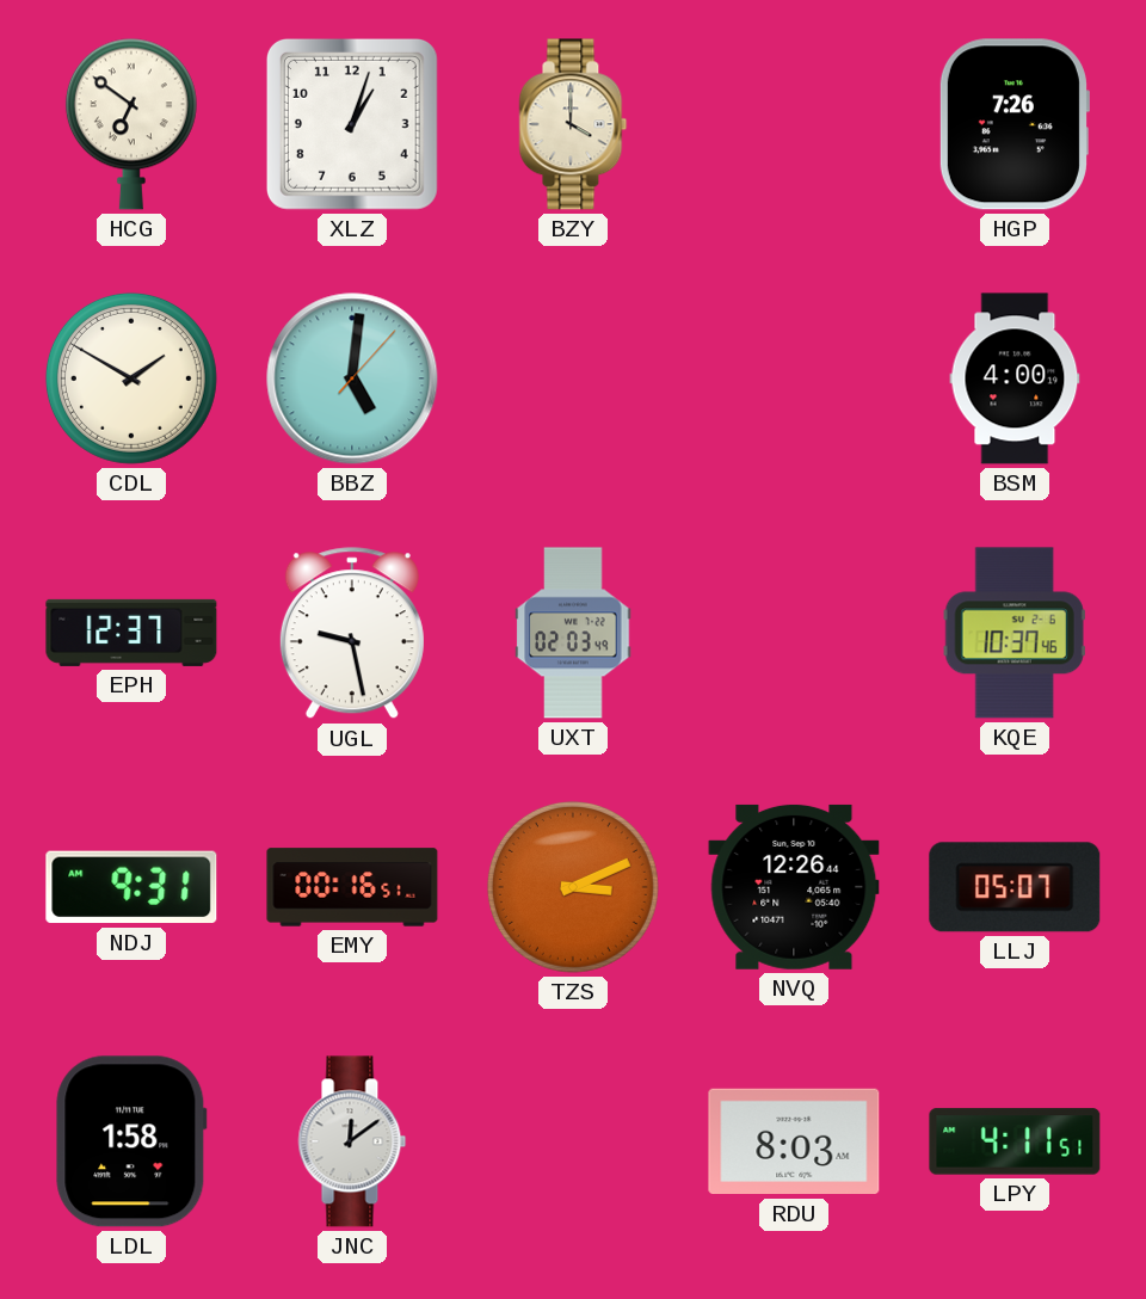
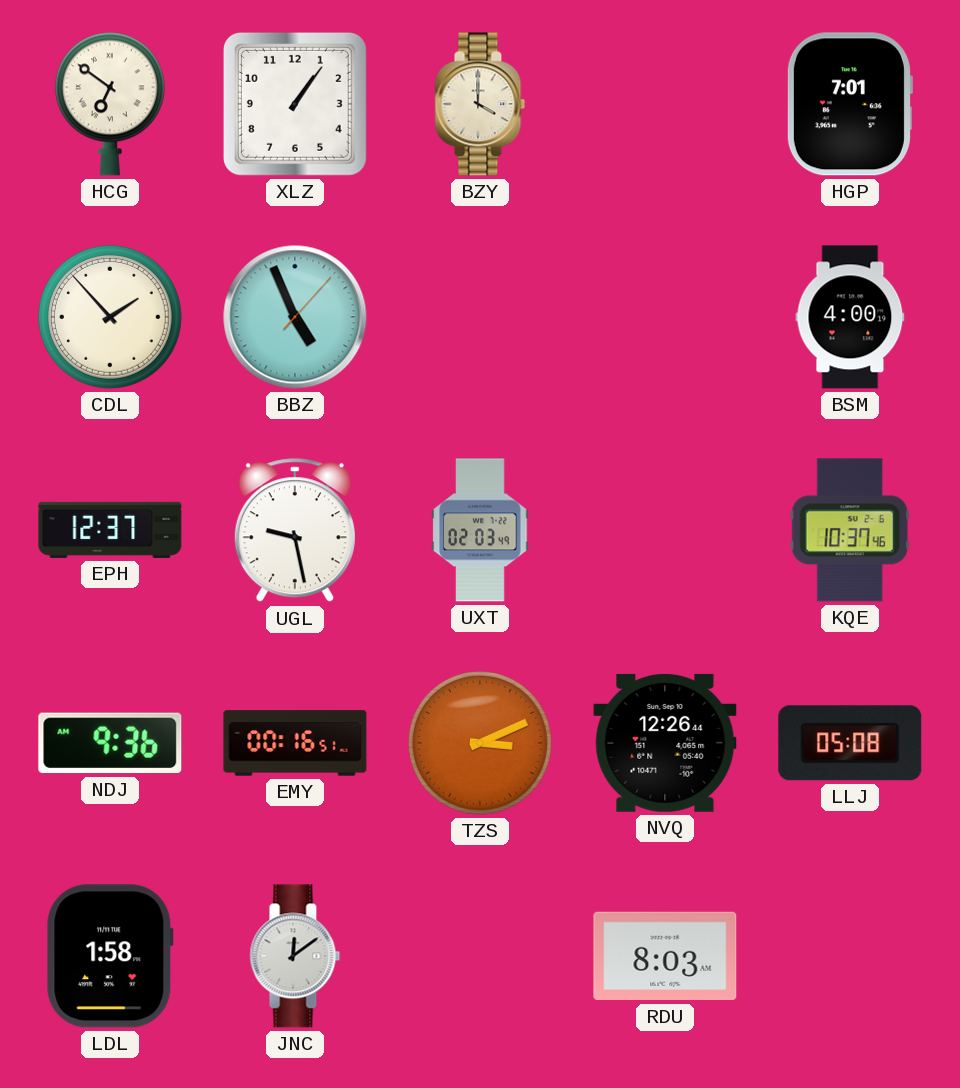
XLZ: 1:03 -> 1:06 (295, 104)
HGP: 7:26 -> 7:01 (849, 104)
CDL: 1:50 -> 1:53 (110, 317)
BBZ: 5:01 -> 4:56 (295, 317)
NDJ: 9:31 -> 9:36 (110, 743)
LLJ: 05:07 -> 05:08 (850, 743)
LPY: 4:11 -> none (1015, 1141)
